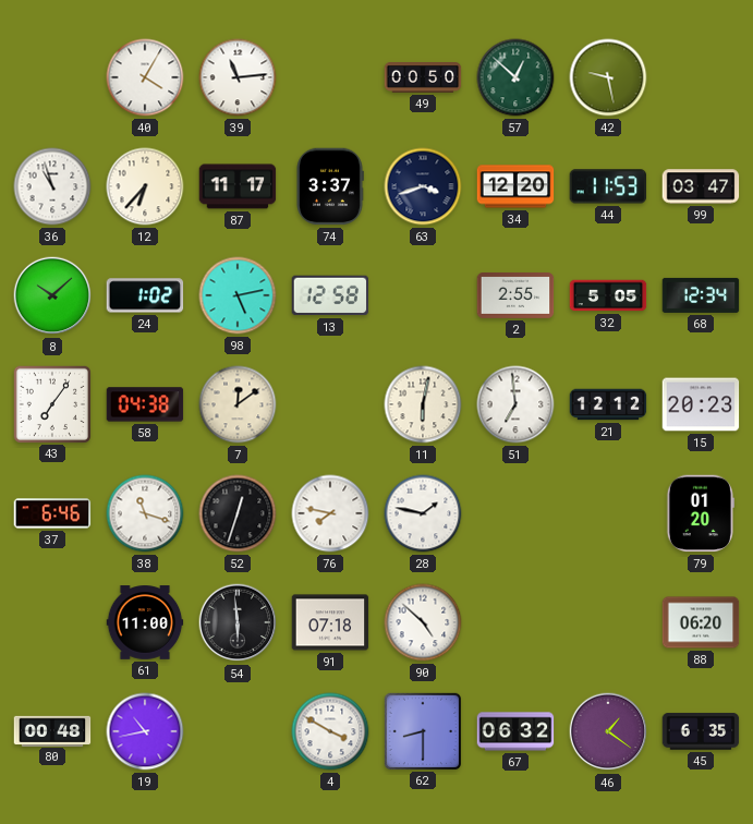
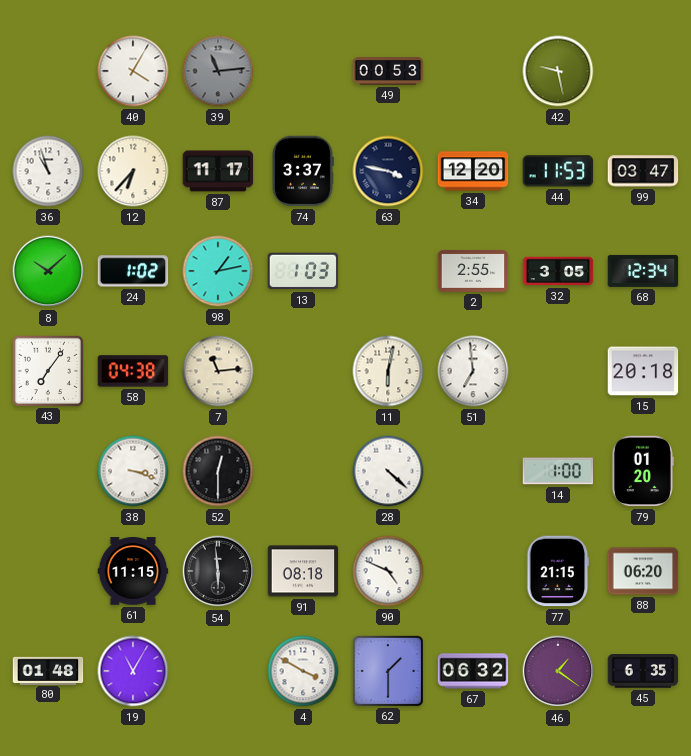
39 dial: white -> grey (218, 71)
49: 00:50 -> 00:53 (388, 72)
57: 12:52 -> none (515, 77)
63: 3:42 -> 3:47 (388, 171)
98: 5:13 -> 1:13 (218, 271)
13: 12:58 -> 1:03 (303, 271)
32: 5:05 -> 3:05 (558, 271)
7: 12:09 -> 11:14 (218, 371)
21: 12:12 -> none (608, 404)
15: 20:23 -> 20:18 (643, 371)
37: 6:46 -> none (52, 513)
38: 11:18 -> 3:18 (133, 471)
52: 12:33 -> 12:30 (218, 471)
76: 7:47 -> none (330, 513)
28: 1:47 -> 4:22 (388, 471)
14: none -> 1:00 (558, 471)
61: 11:00 -> 11:15 (133, 571)
91: 07:18 -> 08:18 (303, 571)
90: 4:52 -> 4:49 (388, 571)
77: none -> 21:15 (558, 571)
80: 00:48 -> 01:48 (48, 670)
19: 10:43 -> 11:05 (133, 671)
62: 8:30 -> 1:30 (387, 670)
